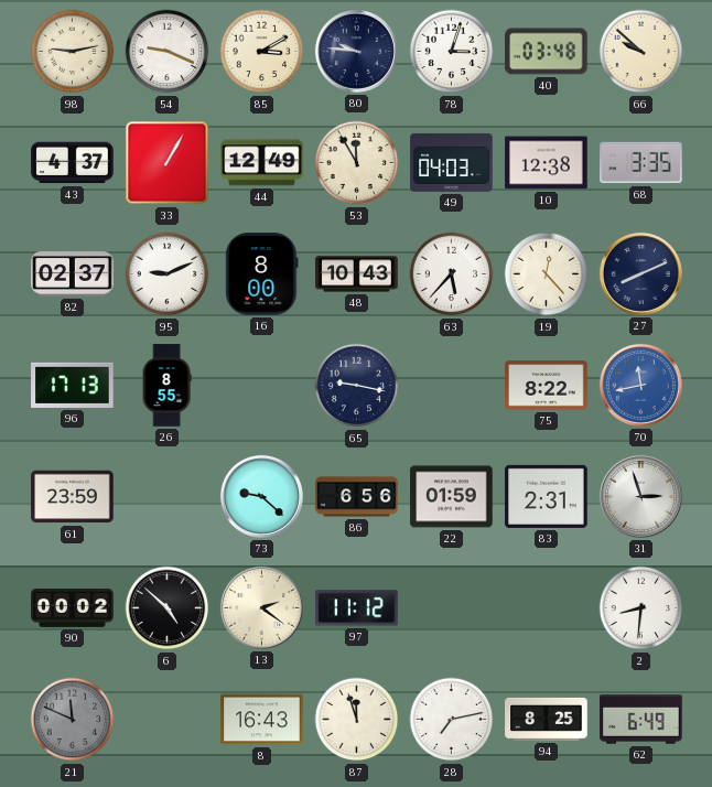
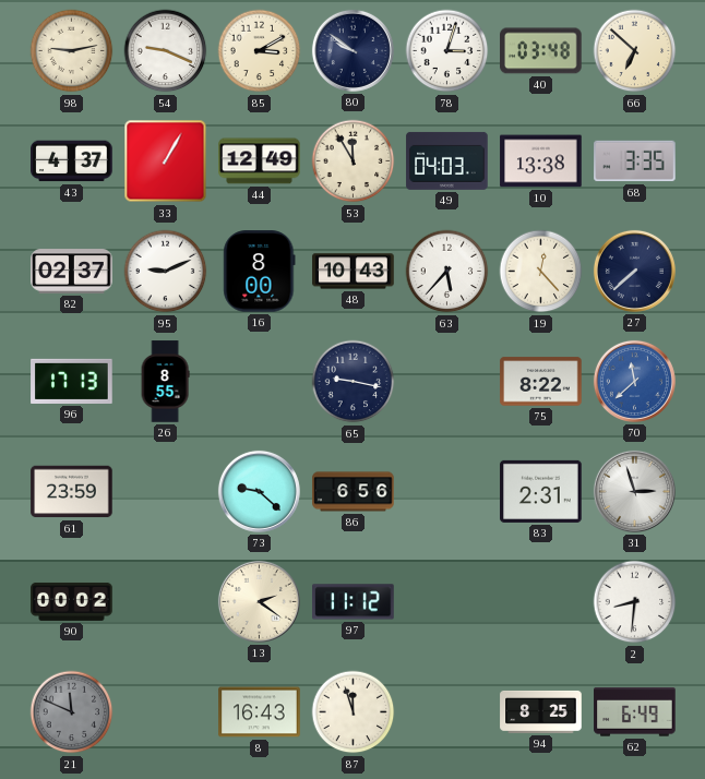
80: 9:46 -> 9:51 (352, 50)
66: 9:52 -> 6:52 (635, 51)
10: 12:38 -> 13:38 (541, 161)
27: 8:11 -> 7:38 (634, 271)
70: 11:43 -> 11:38 (634, 381)
22: 01:59 -> none (452, 497)
6: 4:52 -> none (168, 608)
28: 7:13 -> none (452, 720)
